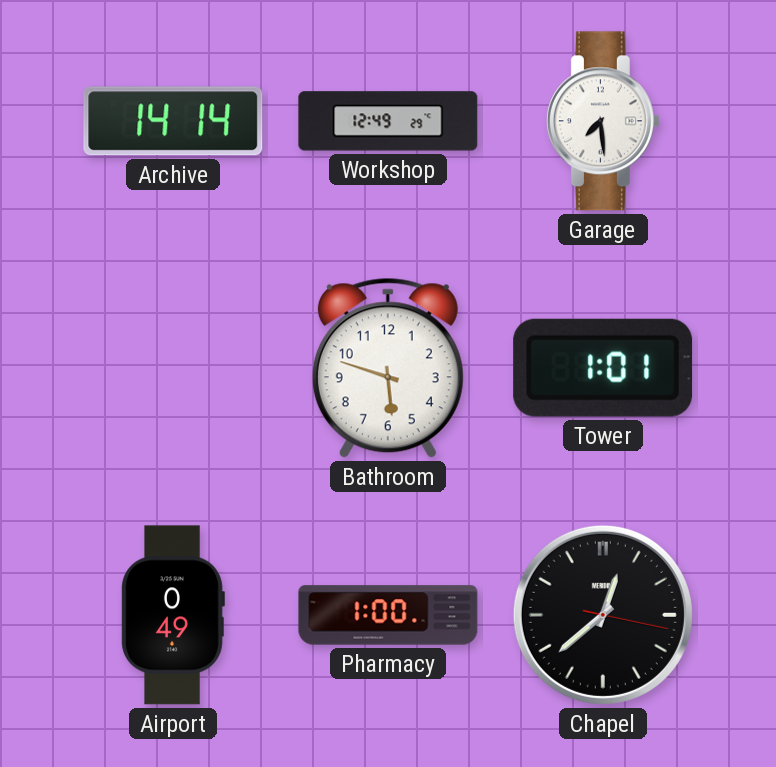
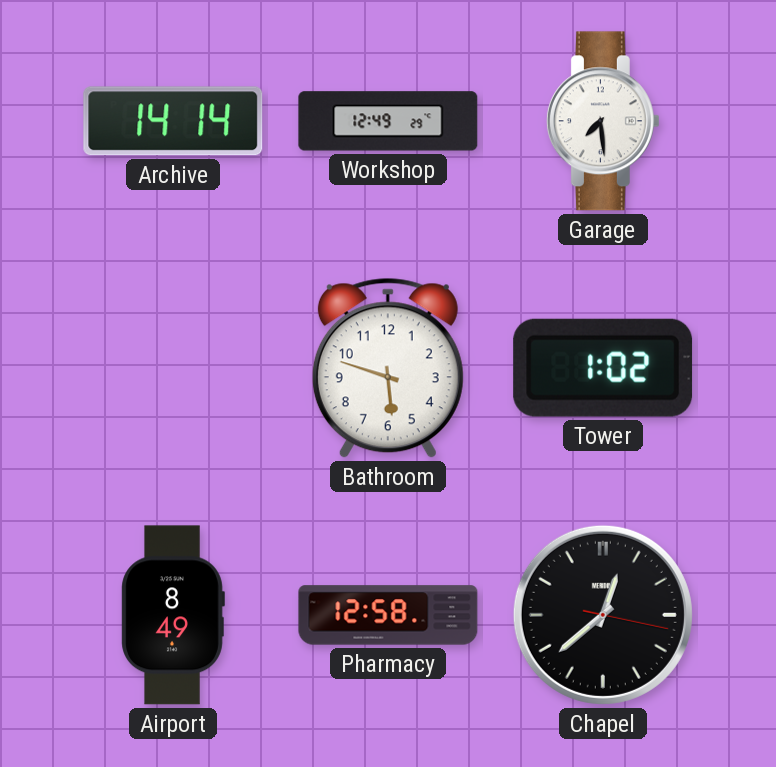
Tower: 1:01 -> 1:02 (603, 368)
Airport: 0:49 -> 8:49 (173, 615)
Pharmacy: 1:00 -> 12:58 (388, 615)
